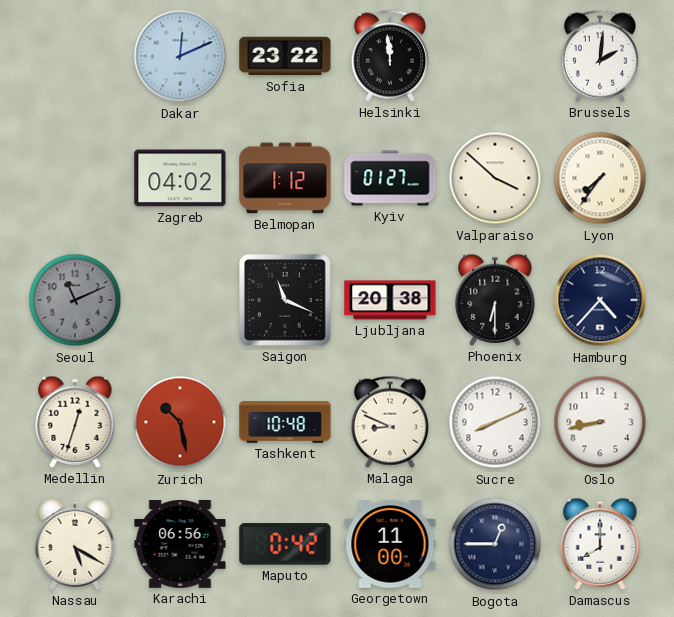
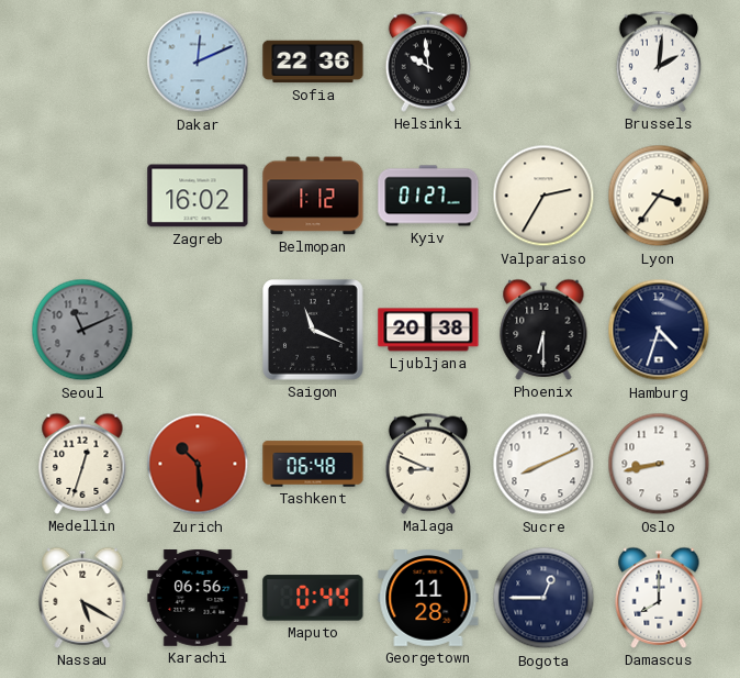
Sofia: 23:22 -> 22:36 (313, 62)
Helsinki: 11:59 -> 9:59 (428, 62)
Zagreb: 04:02 -> 16:02 (198, 196)
Valparaiso: 3:52 -> 2:35 (543, 196)
Lyon: 7:36 -> 3:36 (659, 196)
Hamburg: 4:37 -> 4:33 (659, 330)
Zurich: 10:28 -> 10:29 (198, 464)
Tashkent: 10:48 -> 06:48 (313, 464)
Maputo: 0:42 -> 0:44 (313, 598)
Georgetown: 11:00 -> 11:28 (428, 599)
